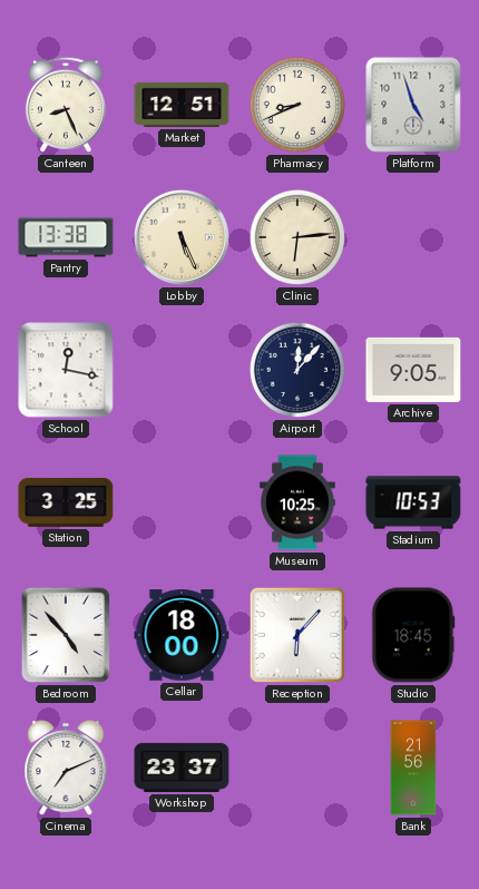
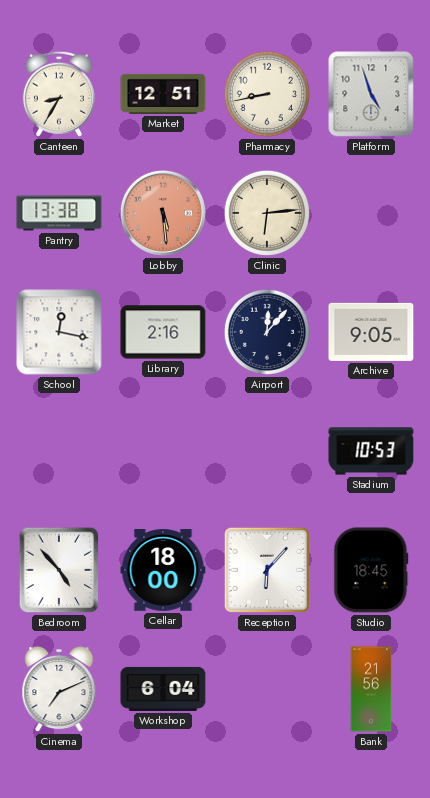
Canteen: 8:26 -> 8:35 (59, 94)
Pharmacy: 8:41 -> 8:43 (267, 94)
Lobby: 5:26 -> 5:29 (163, 213)
Lobby dial: cream -> salmon (163, 213)
Library: none -> 2:16 (163, 332)
Station: 3:25 -> none (66, 502)
Museum: 10:25 -> none (297, 502)
Workshop: 23:37 -> 6:04 (163, 689)
